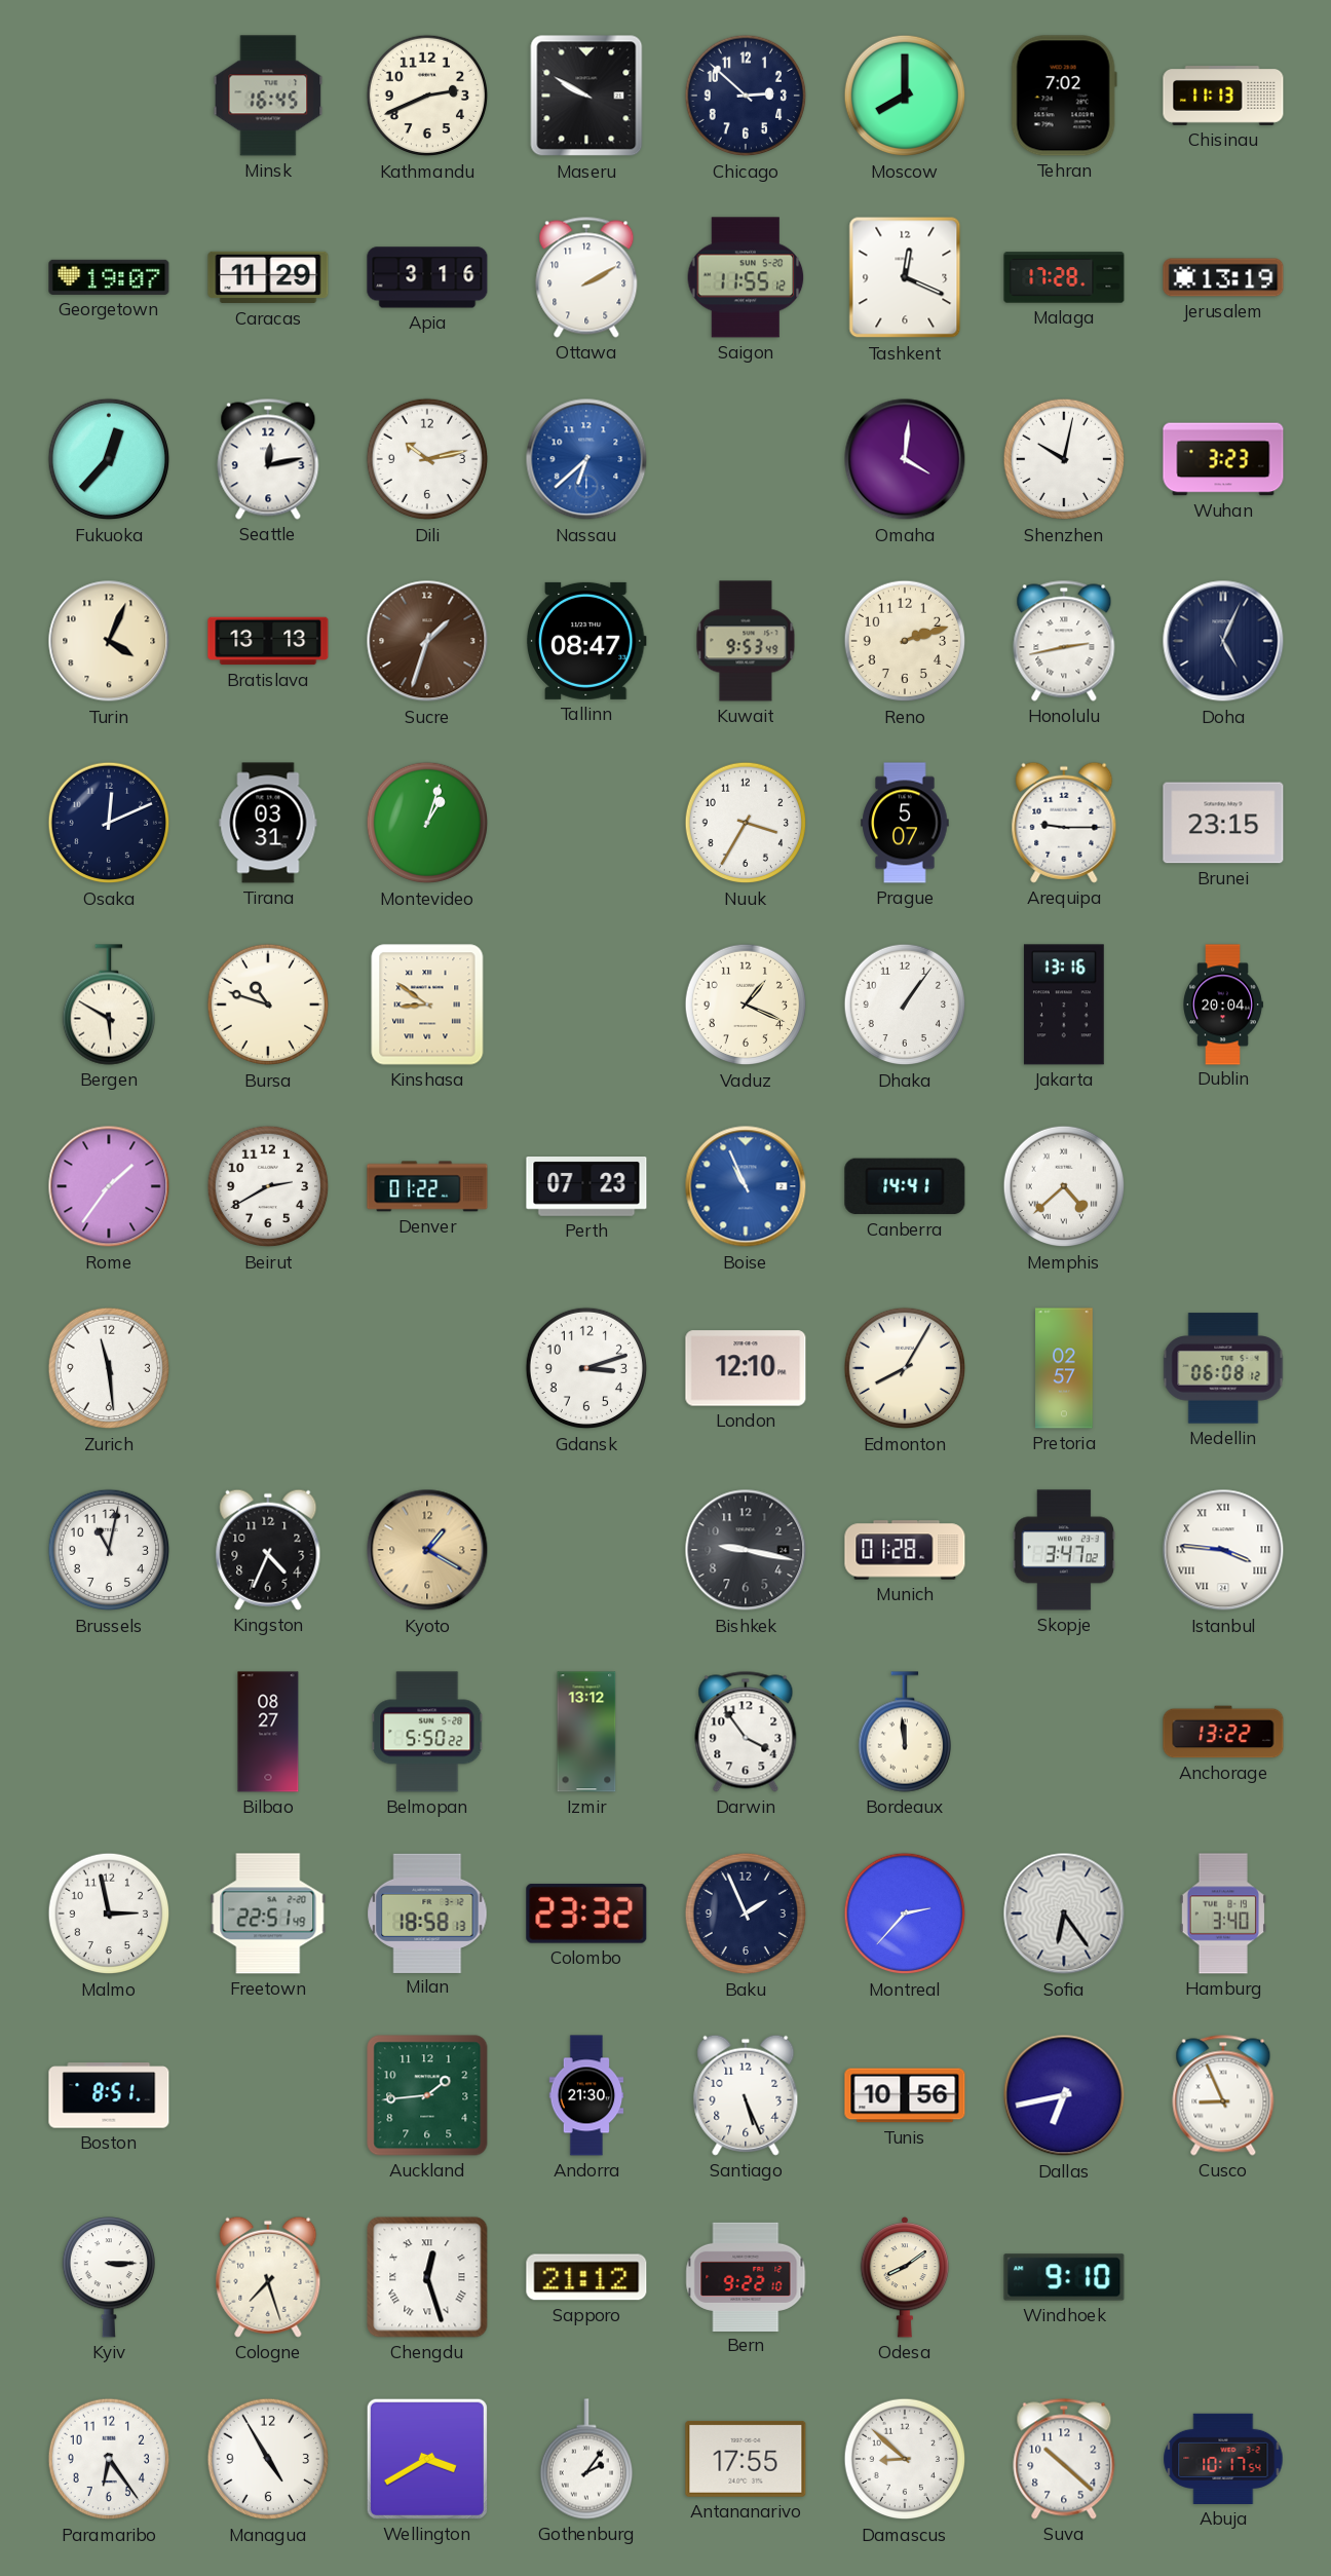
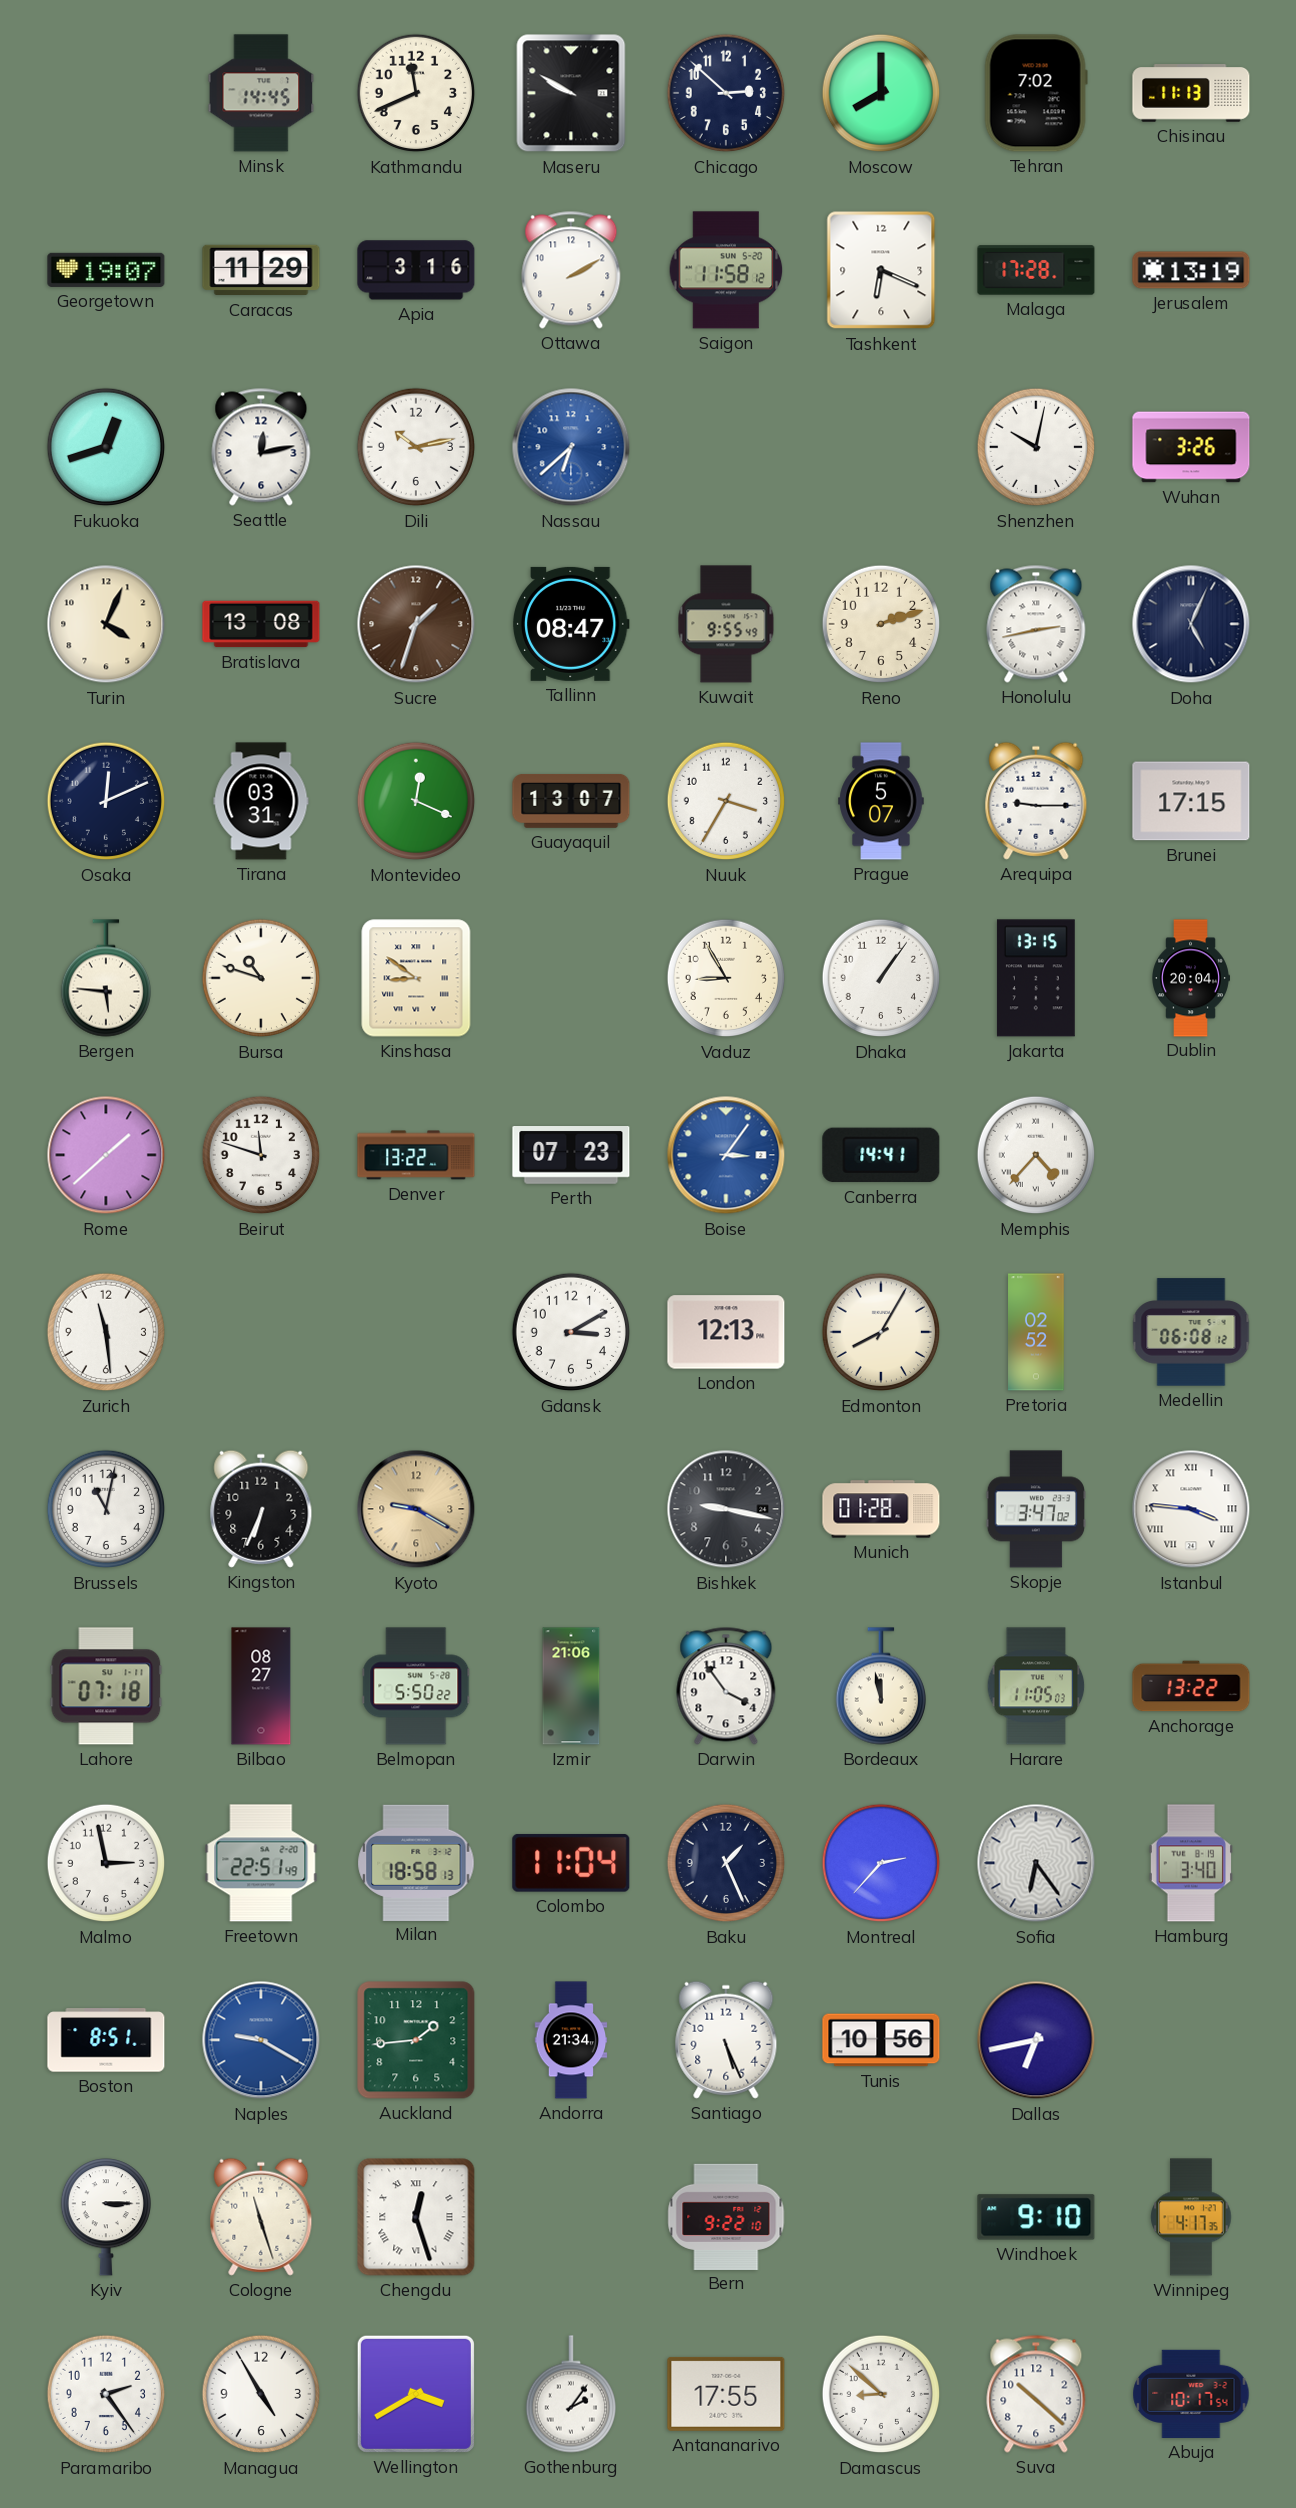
Minsk: 16:45 -> 14:45 (261, 93)
Kathmandu: 2:41 -> 11:41 (416, 93)
Saigon: 11:55 -> 11:58 (726, 270)
Tashkent: 12:19 -> 6:19 (881, 270)
Fukuoka: 12:37 -> 12:42 (106, 447)
Omaha: 4:01 -> none (905, 459)
Wuhan: 3:23 -> 3:26 (1191, 447)
Bratislava: 13:13 -> 13:08 (261, 624)
Kuwait: 9:53 -> 9:55 (726, 624)
Montevideo: 1:03 -> 12:19 (416, 801)
Guayaquil: none -> 13:07 (571, 801)
Brunei: 23:15 -> 17:15 (1191, 801)
Bergen: 5:50 -> 5:46 (105, 978)
Vaduz: 1:19 -> 8:55 (726, 978)
Jakarta: 13:16 -> 13:15 (1036, 978)
Rome: 1:36 -> 1:38 (106, 1155)
Beirut: 2:40 -> 11:48 (261, 1155)
Denver: 01:22 -> 13:22 (416, 1155)
Boise: 10:56 -> 3:06 (726, 1155)
Memphis: 4:38 -> 4:37 (1036, 1155)
Gdansk: 3:12 -> 3:10 (571, 1332)
London: 12:10 -> 12:13 (726, 1332)
Pretoria: 02:57 -> 02:52 (1036, 1332)
Kingston: 4:34 -> 6:34 (261, 1509)
Kyoto: 1:20 -> 9:20 (416, 1509)
Lahore: none -> 07:18 (106, 1686)
Izmir: 13:12 -> 21:06 (571, 1686)
Bordeaux: 11:59 -> 11:58 (880, 1686)
Harare: none -> 11:05 (1036, 1686)
Colombo: 23:32 -> 11:04 (571, 1863)
Baku: 1:56 -> 1:26 (726, 1863)
Naples: none -> 9:20 (261, 2040)
Andorra: 21:30 -> 21:34 (571, 2040)
Cusco: 8:56 -> none (1223, 2095)
Cologne: 7:27 -> 11:27 (261, 2217)
Sapporo: 21:12 -> none (586, 2277)
Odesa: 8:09 -> none (905, 2278)
Winnipeg: none -> 4:17 (1191, 2217)
Paramaribo: 6:24 -> 2:24 (106, 2394)
